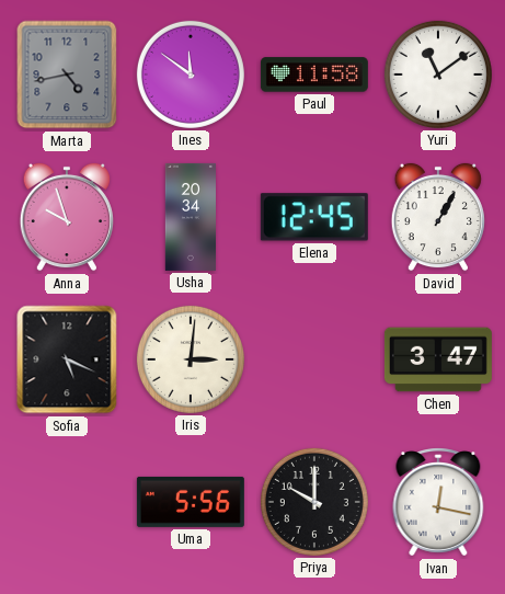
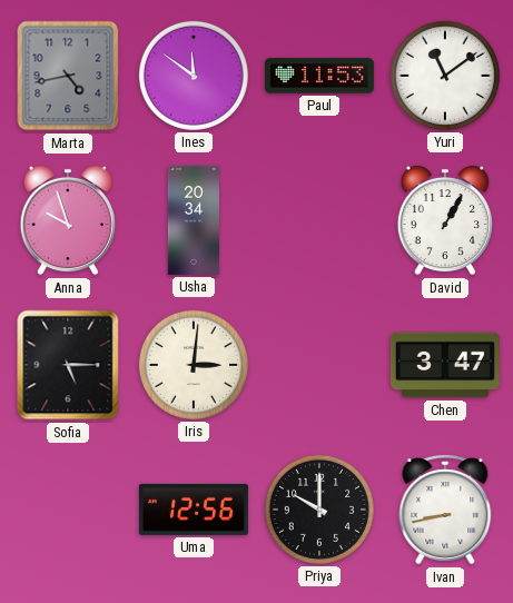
Paul: 11:58 -> 11:53 (319, 76)
Elena: 12:45 -> none (314, 217)
Sofia: 5:19 -> 5:15 (68, 365)
Uma: 5:56 -> 12:56 (194, 510)
Ivan: 12:17 -> 8:43 (445, 510)
